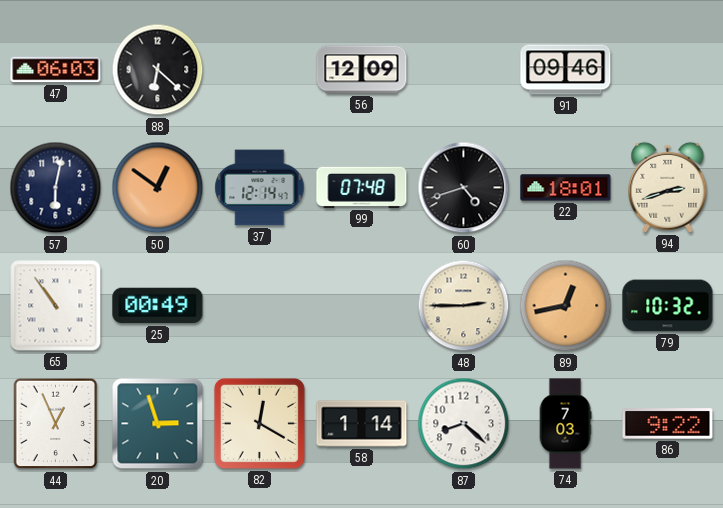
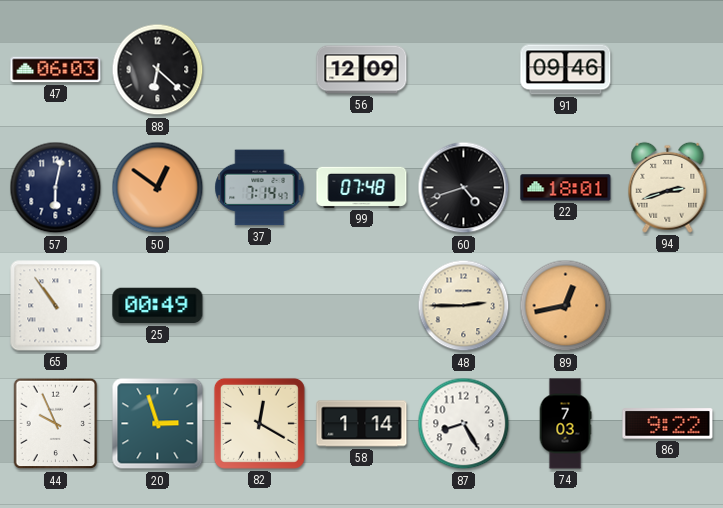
37: 12:14 -> 7:14 (260, 188)
79: 10:32 -> none (668, 306)
44: 12:56 -> 9:56 (56, 424)
87: 8:22 -> 8:25 (464, 424)
